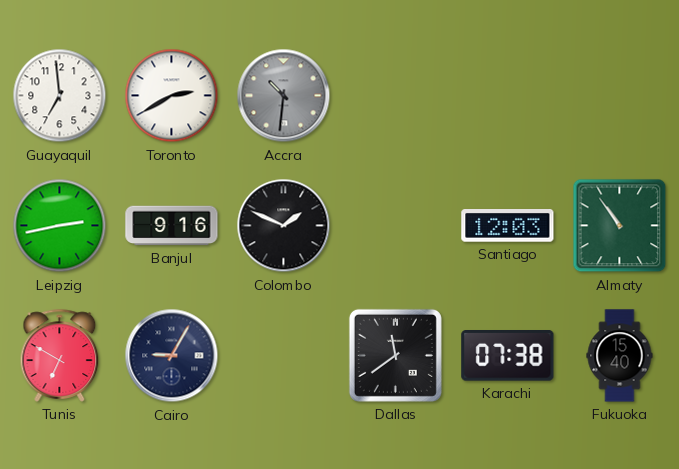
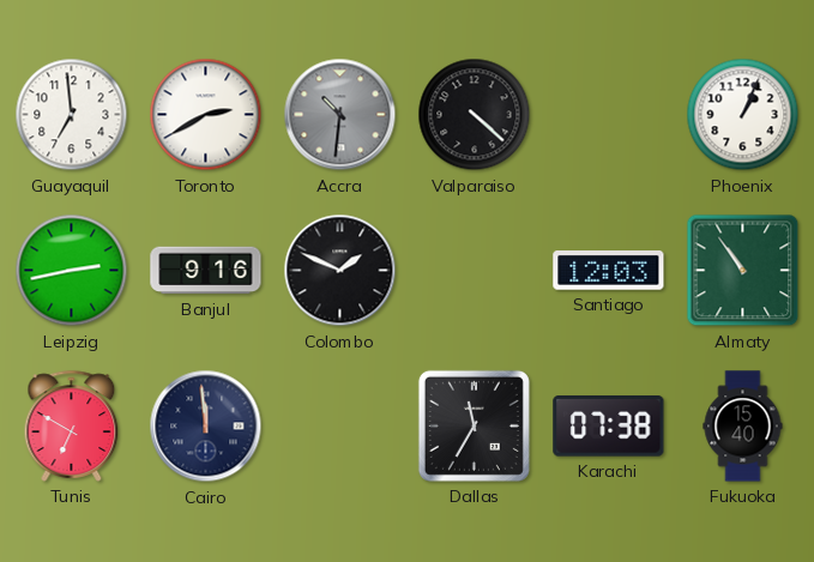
Valparaiso: none -> 4:22 (475, 115)
Phoenix: none -> 1:04 (743, 115)
Cairo: 9:05 -> 11:59 (206, 427)
Dallas: 11:39 -> 11:35 (474, 425)
